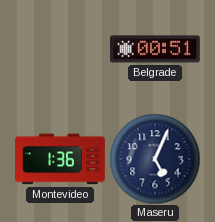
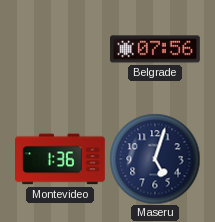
Belgrade: 00:51 -> 07:56 (156, 49)
Maseru: 5:04 -> 5:03 (155, 159)
